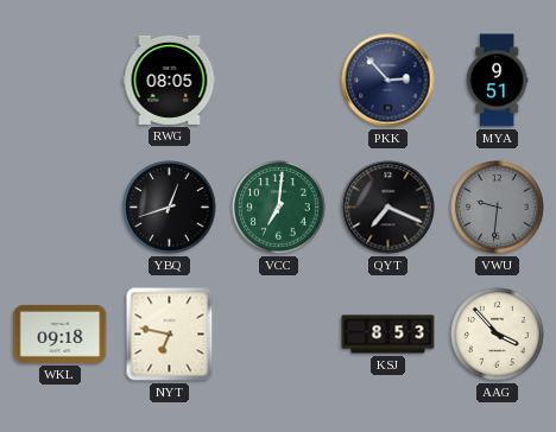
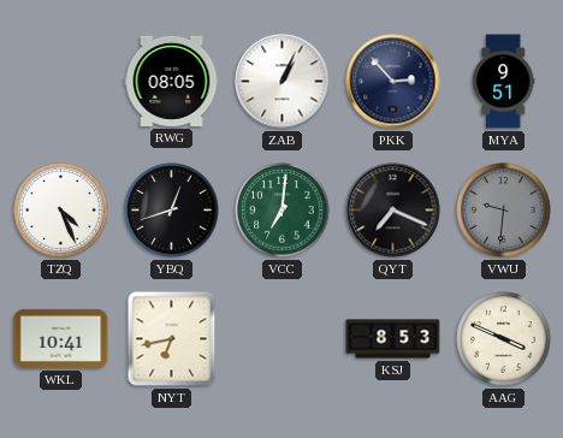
ZAB: none -> 1:04 (283, 82)
TZQ: none -> 4:26 (61, 211)
WKL: 09:18 -> 10:41 (61, 338)
NYT: 6:47 -> 6:43 (172, 339)
AAG: 3:53 -> 3:49 (504, 339)
